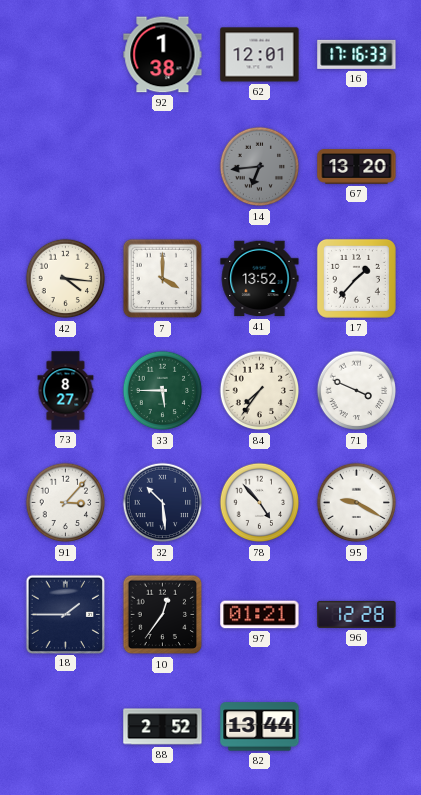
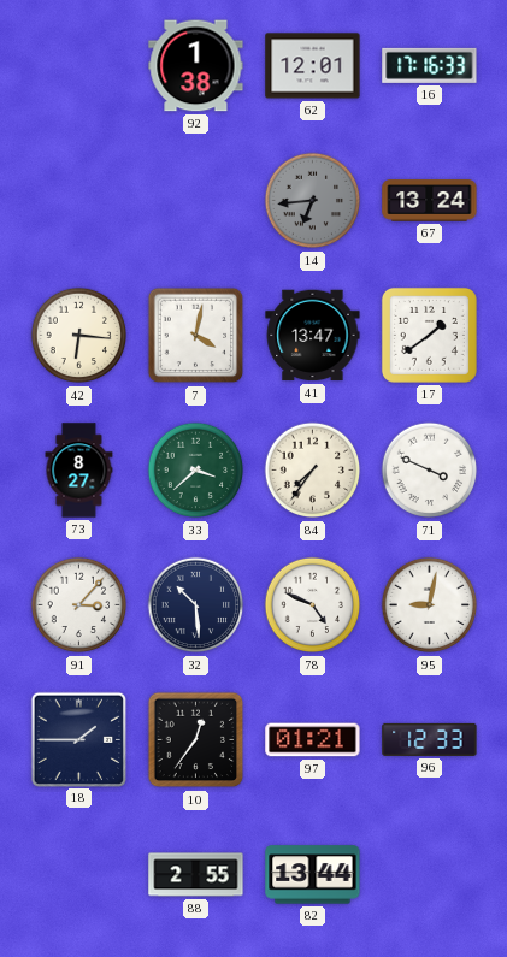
67: 13:20 -> 13:24 (430, 201)
42: 4:16 -> 6:16 (79, 336)
7: 4:00 -> 4:02 (196, 336)
41: 13:52 -> 13:47 (313, 336)
17: 1:37 -> 1:39 (429, 335)
33: 5:45 -> 3:38 (196, 471)
78: 4:53 -> 4:49 (313, 605)
95: 9:20 -> 9:02 (430, 605)
96: 12:28 -> 12:33 (430, 739)
88: 2:52 -> 2:55 (196, 875)
